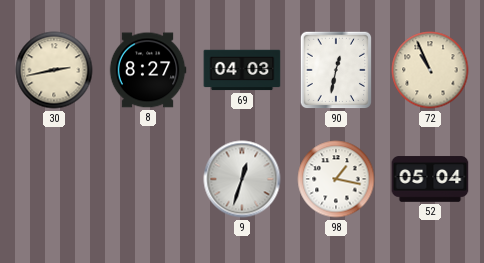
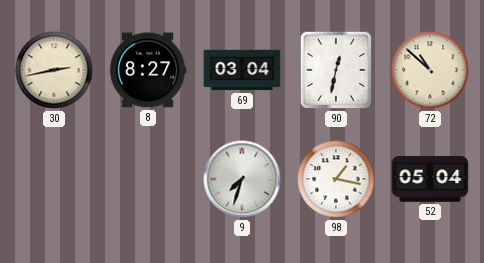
69: 04:03 -> 03:04 (242, 70)
72: 10:56 -> 10:52 (430, 70)
9: 12:33 -> 7:33 (242, 179)
